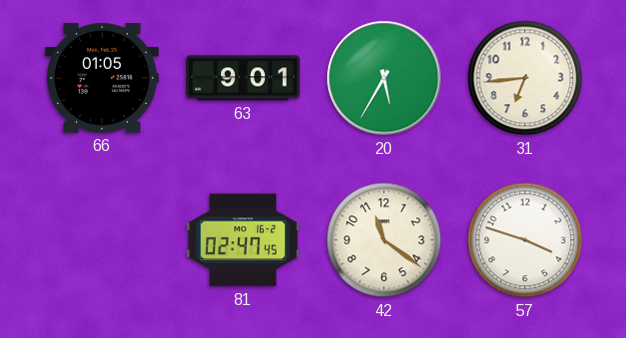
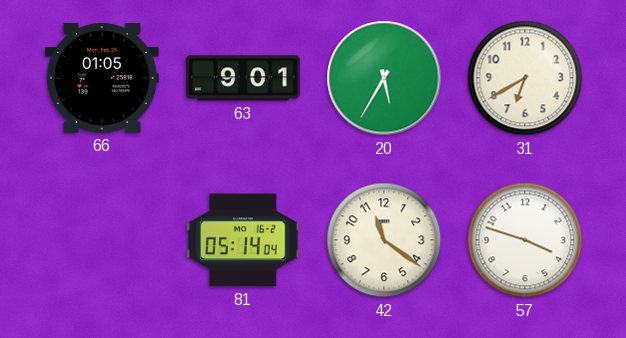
31: 6:44 -> 6:40 (525, 78)
81: 02:47 -> 05:14 (243, 240)
